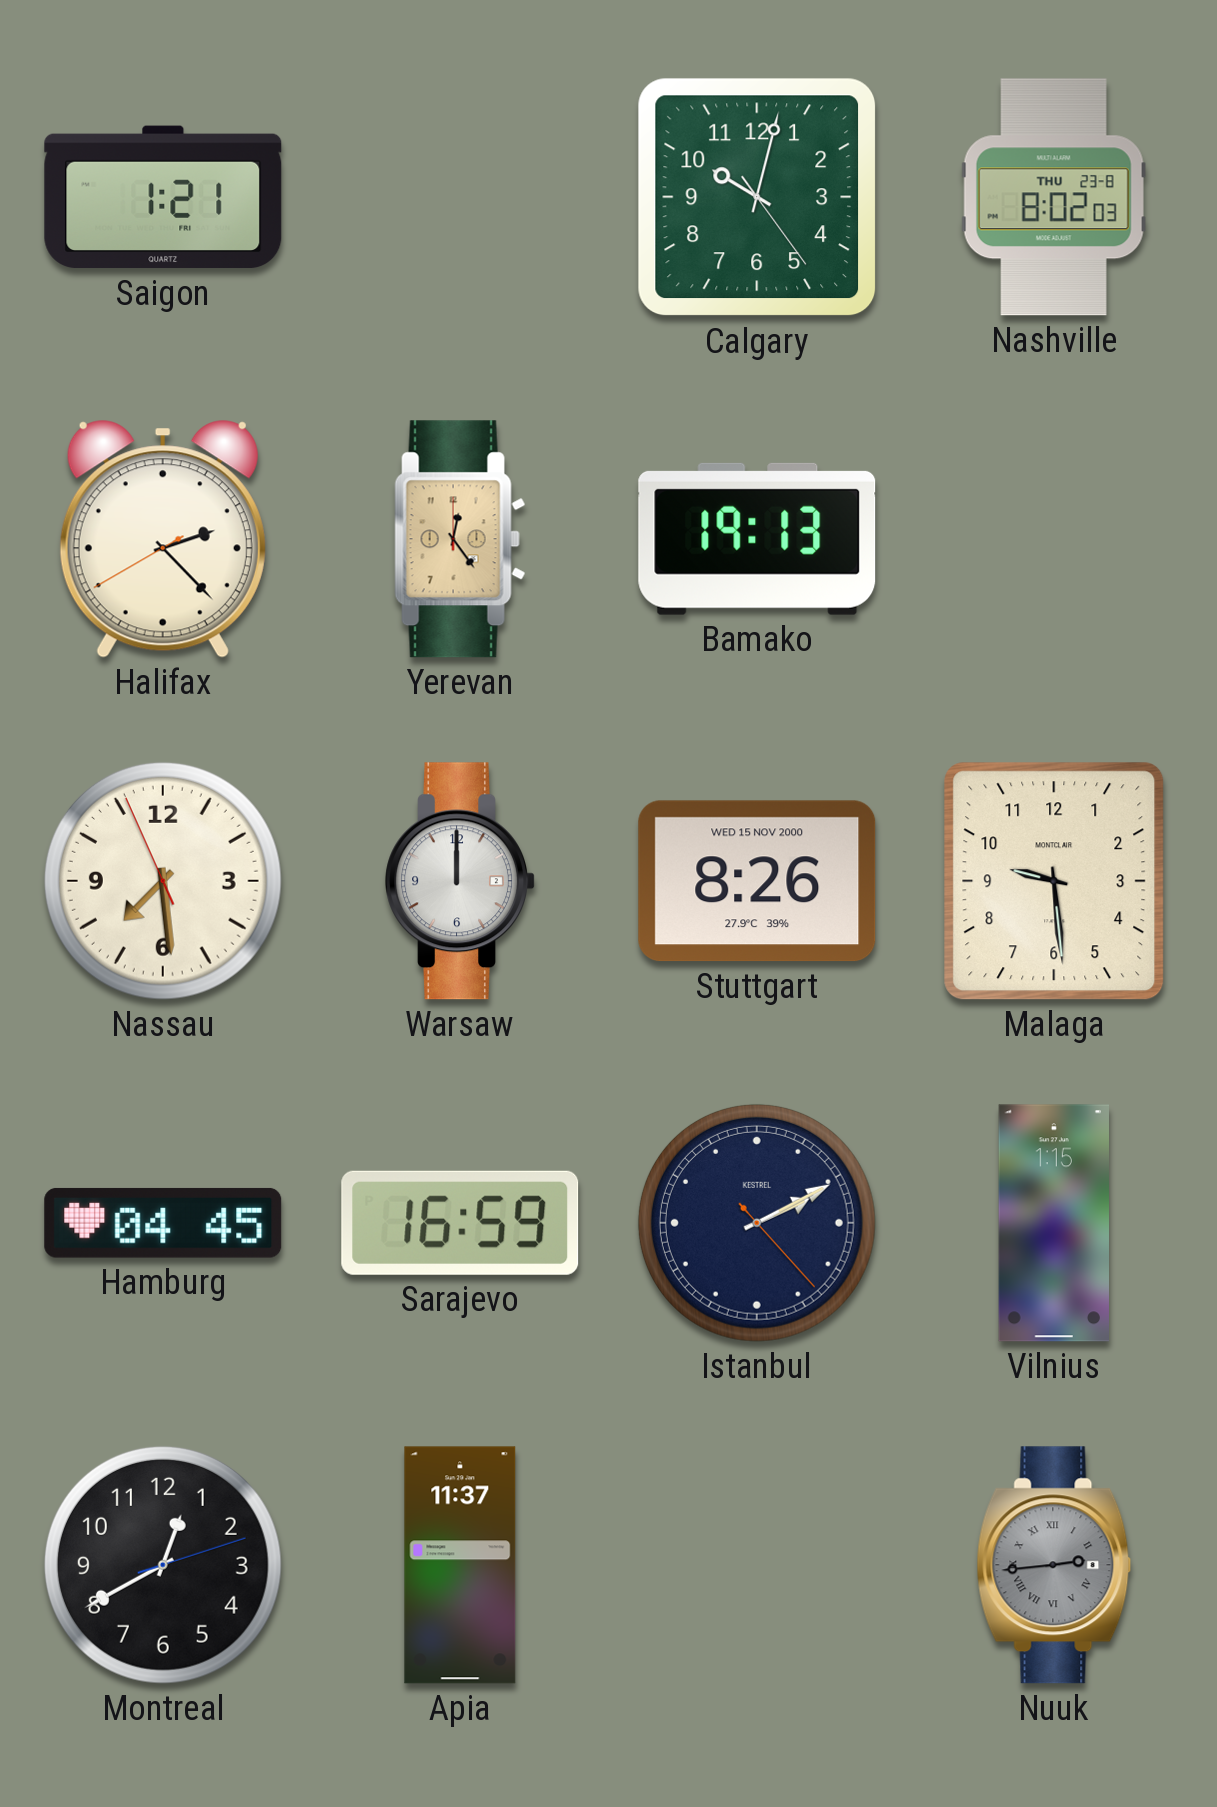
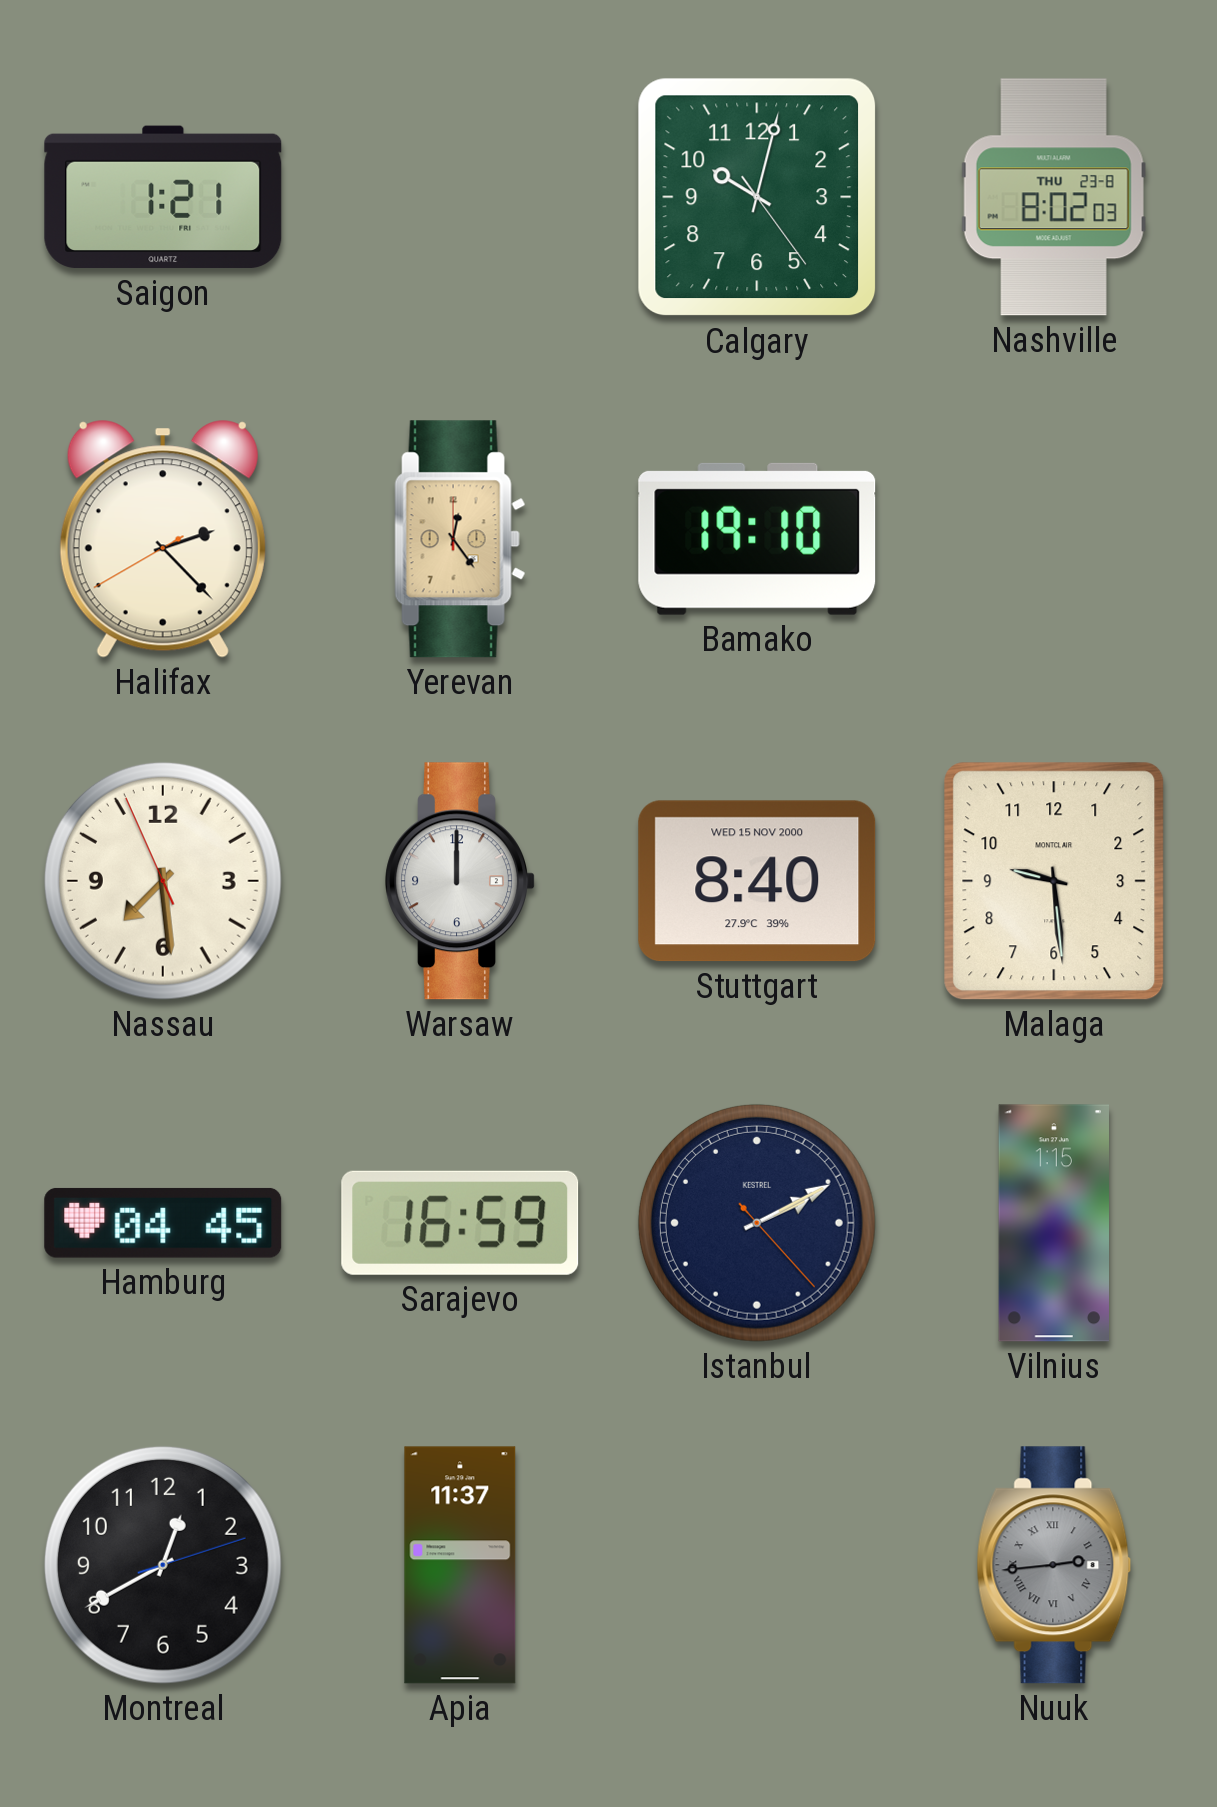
Bamako: 19:13 -> 19:10 (757, 539)
Stuttgart: 8:26 -> 8:40 (757, 881)
